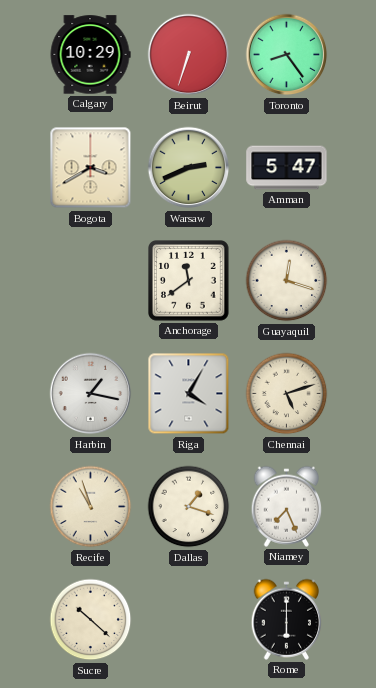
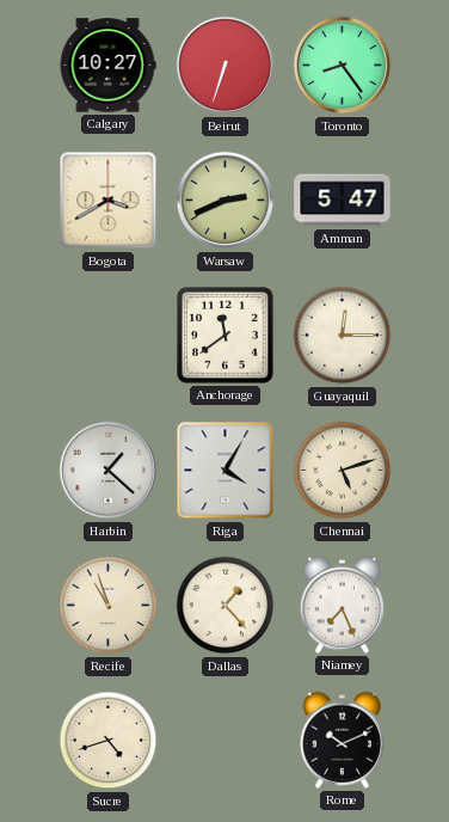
Calgary: 10:29 -> 10:27 (107, 66)
Guayaquil: 12:18 -> 12:15 (343, 336)
Harbin: 1:17 -> 1:22 (109, 471)
Dallas: 1:18 -> 1:23 (226, 606)
Sucre: 10:22 -> 4:42 (109, 741)
Rome: 6:00 -> 10:11 (343, 740)
